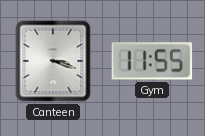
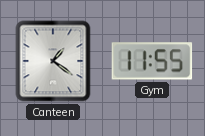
Canteen: 3:18 -> 1:21 (53, 61)
